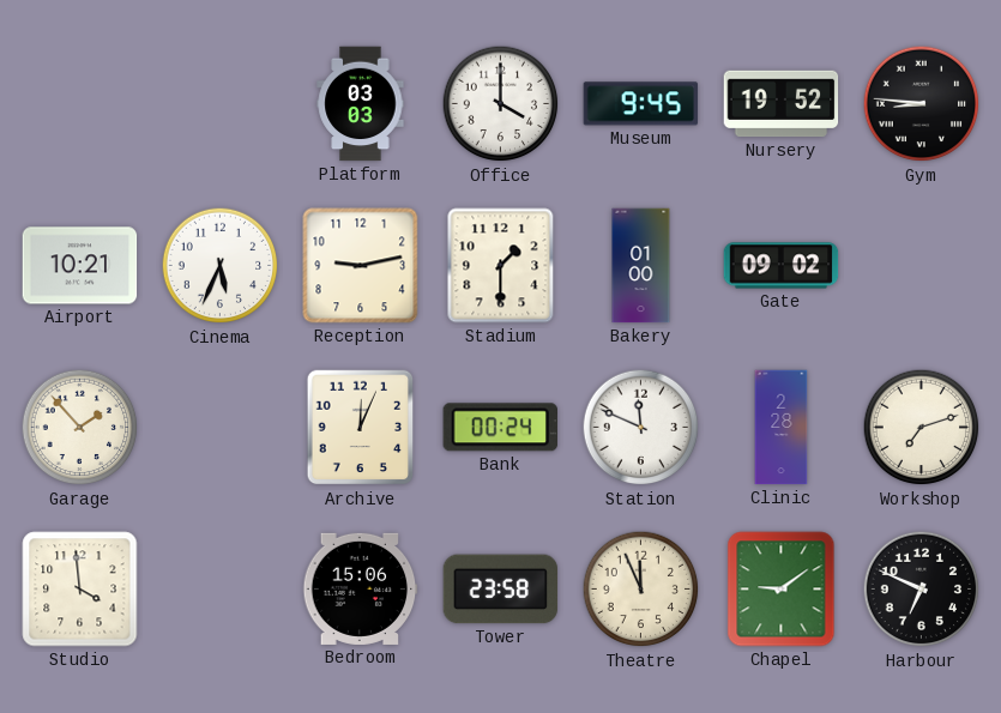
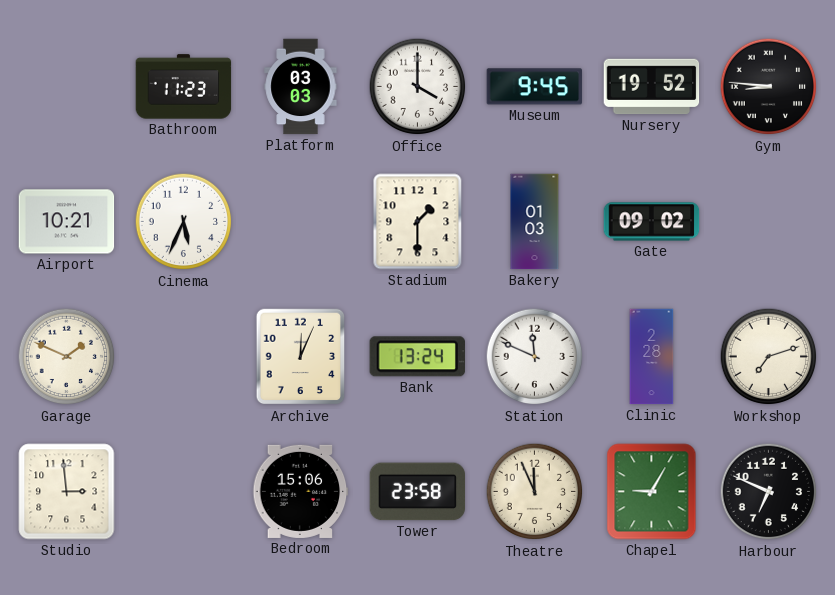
Bathroom: none -> 11:23 (184, 87)
Reception: 9:13 -> none (361, 266)
Bakery: 01:00 -> 01:03 (535, 222)
Garage: 1:53 -> 1:49 (67, 357)
Bank: 00:24 -> 13:24 (417, 357)
Studio: 3:59 -> 2:59 (67, 492)
Chapel: 9:09 -> 9:05 (652, 492)
